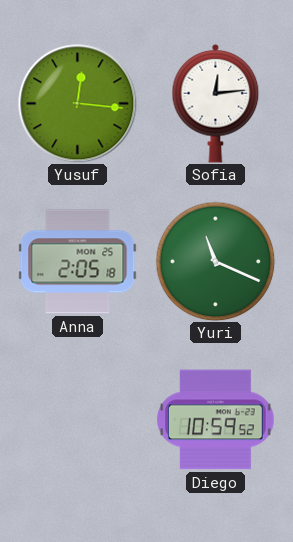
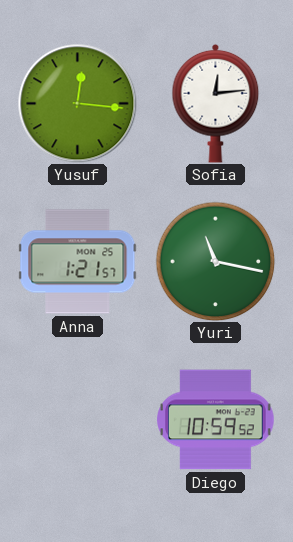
Anna: 2:05 -> 1:21 (78, 262)
Yuri: 11:19 -> 11:17 (215, 261)
